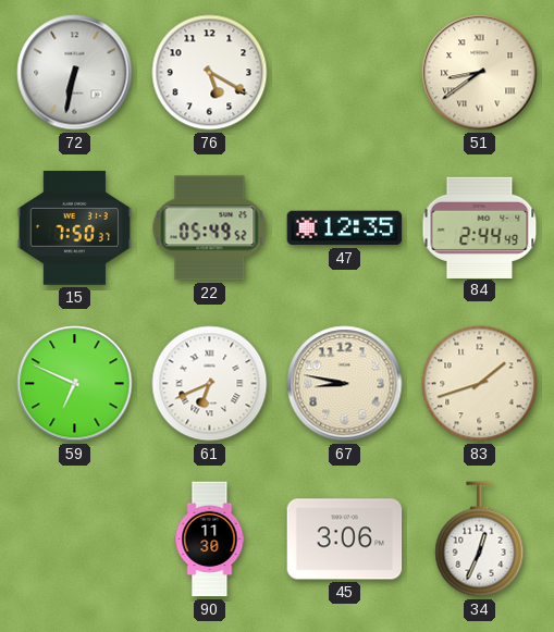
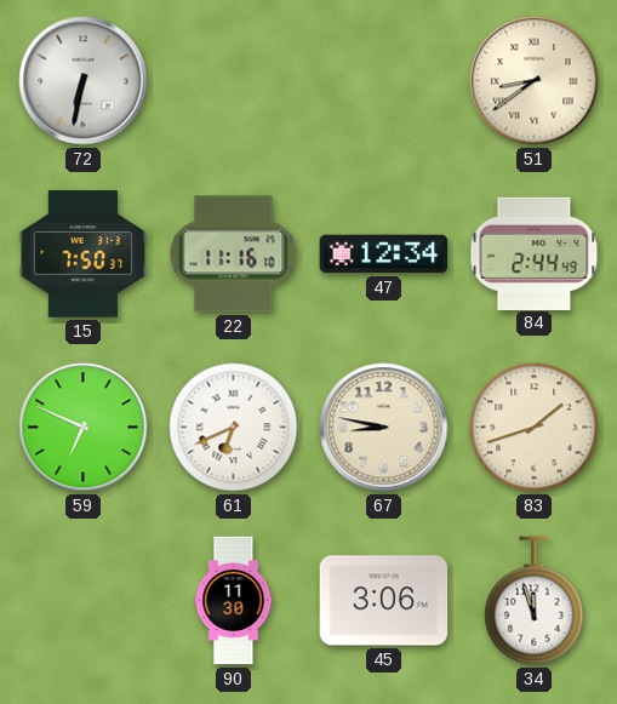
76: 5:20 -> none (210, 73)
22: 05:49 -> 11:16 (234, 254)
47: 12:35 -> 12:34 (384, 254)
34: 12:34 -> 11:57 (535, 601)
